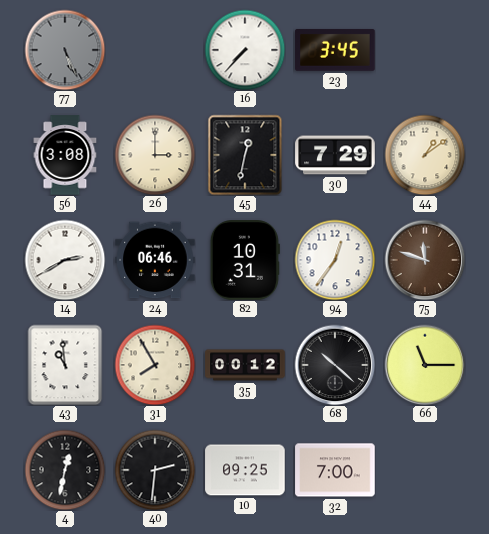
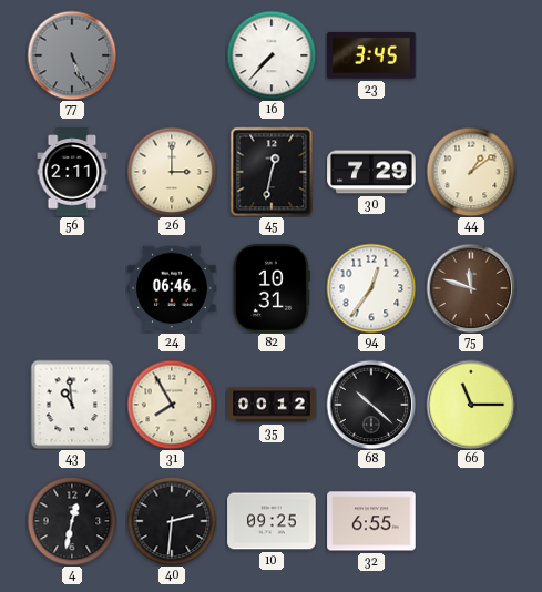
56: 3:08 -> 2:11 (72, 172)
14: 2:40 -> none (65, 260)
32: 7:00 -> 6:55 (371, 521)
